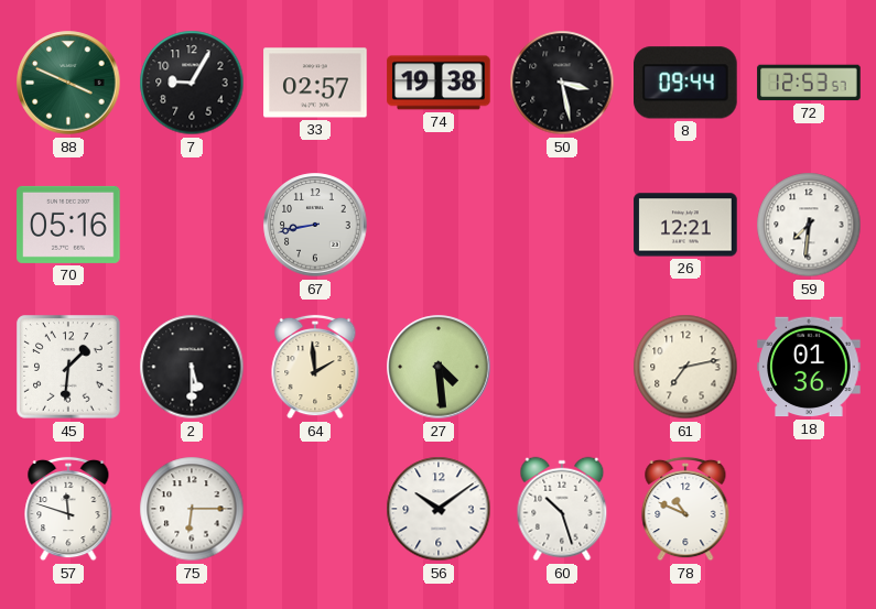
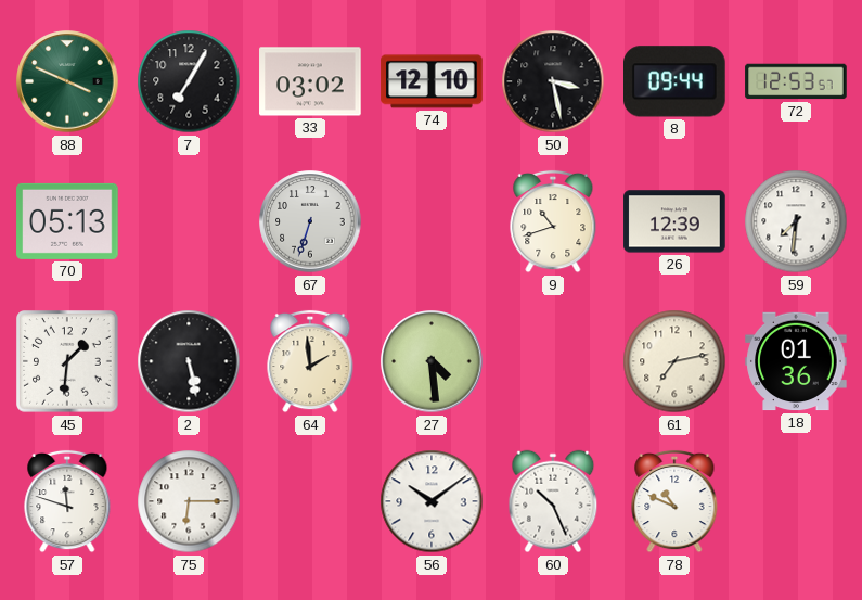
7: 9:05 -> 7:05 (189, 81)
33: 02:57 -> 03:02 (310, 81)
74: 19:38 -> 12:10 (432, 81)
70: 05:16 -> 05:13 (67, 221)
67: 8:43 -> 6:33 (310, 221)
9: none -> 10:42 (553, 221)
26: 12:21 -> 12:39 (674, 221)
2: 5:30 -> 5:28 (189, 361)
60: 10:27 -> 10:26 (553, 501)
